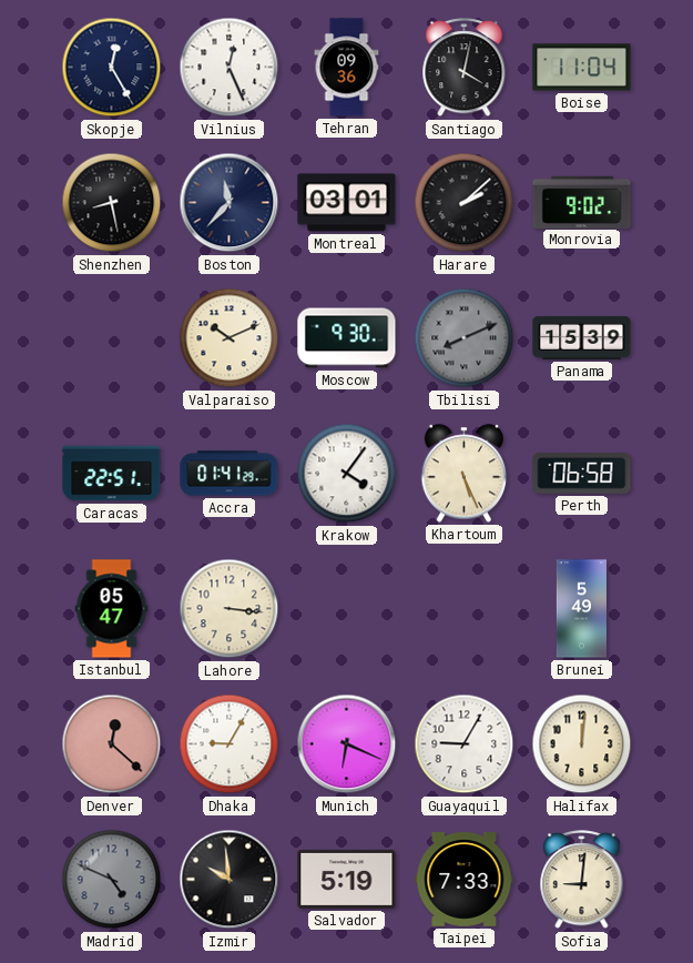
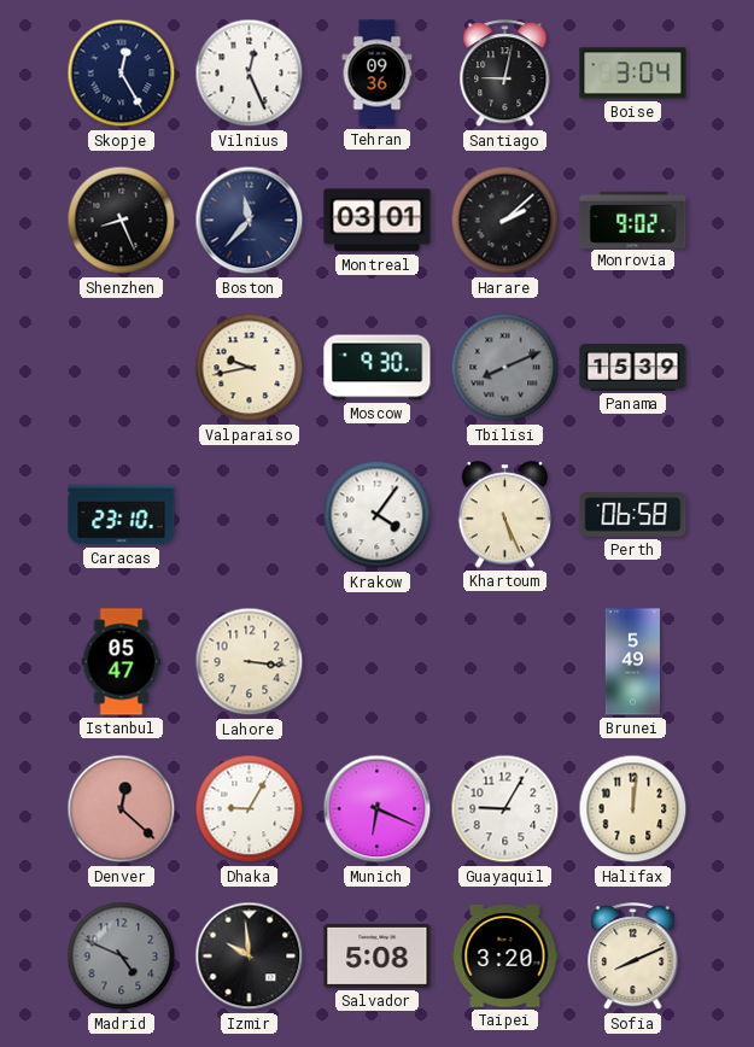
Santiago: 4:02 -> 9:02 (505, 74)
Boise: 11:04 -> 3:04 (633, 74)
Shenzhen: 8:28 -> 8:26 (122, 221)
Valparaiso: 10:11 -> 9:43 (250, 368)
Caracas: 22:51 -> 23:10 (122, 515)
Accra: 01:41 -> none (230, 474)
Salvador: 5:19 -> 5:08 (378, 955)
Taipei: 7:33 -> 3:20 (505, 957)
Sofia: 9:01 -> 8:11 (633, 957)
